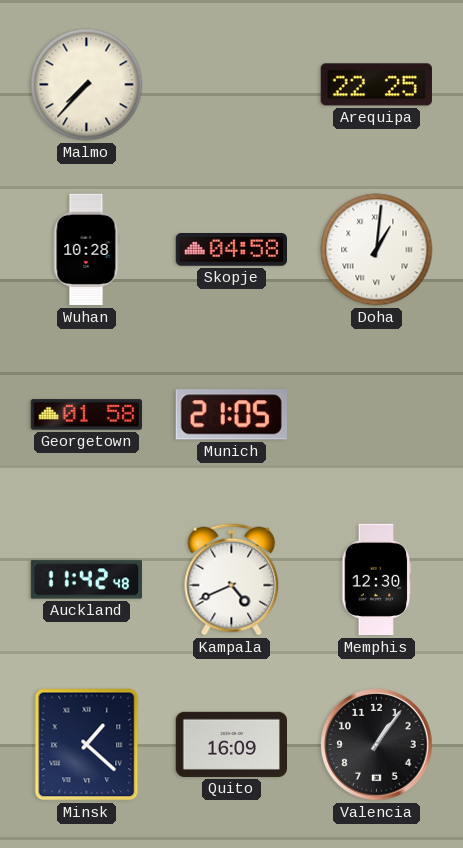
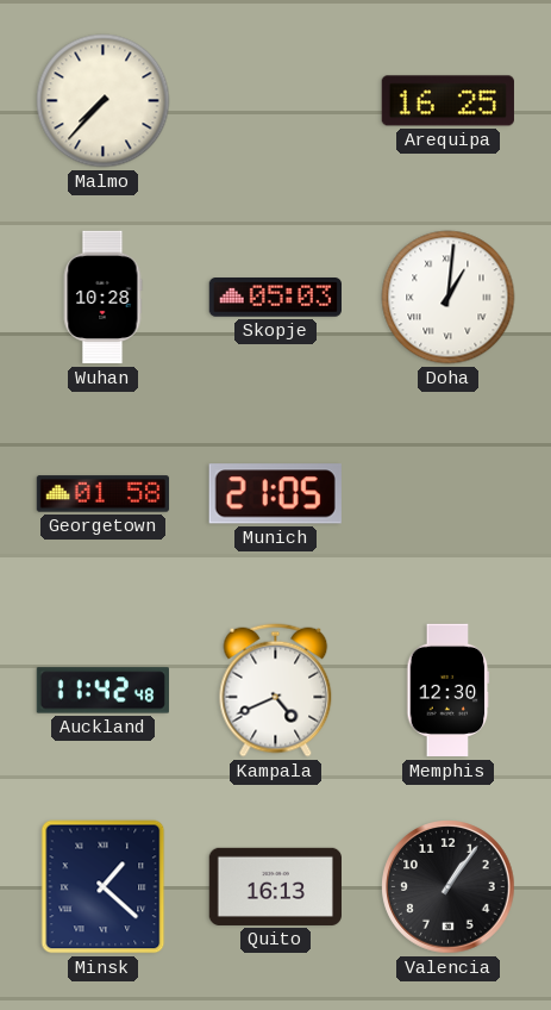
Arequipa: 22:25 -> 16:25 (447, 101)
Skopje: 04:58 -> 05:03 (275, 298)
Quito: 16:09 -> 16:13 (275, 886)
